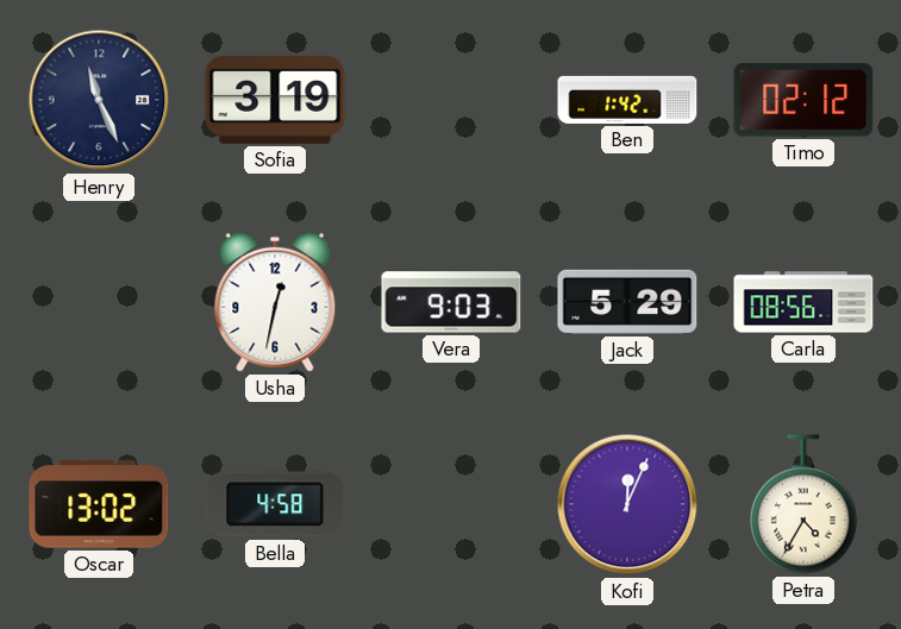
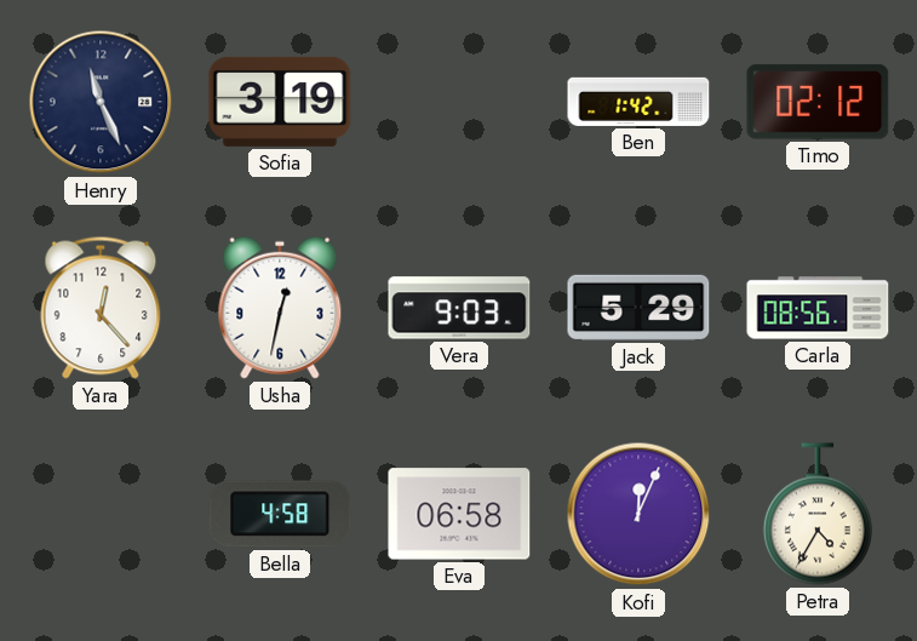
Yara: none -> 12:23 (101, 308)
Oscar: 13:02 -> none (99, 504)
Eva: none -> 06:58 (459, 514)
